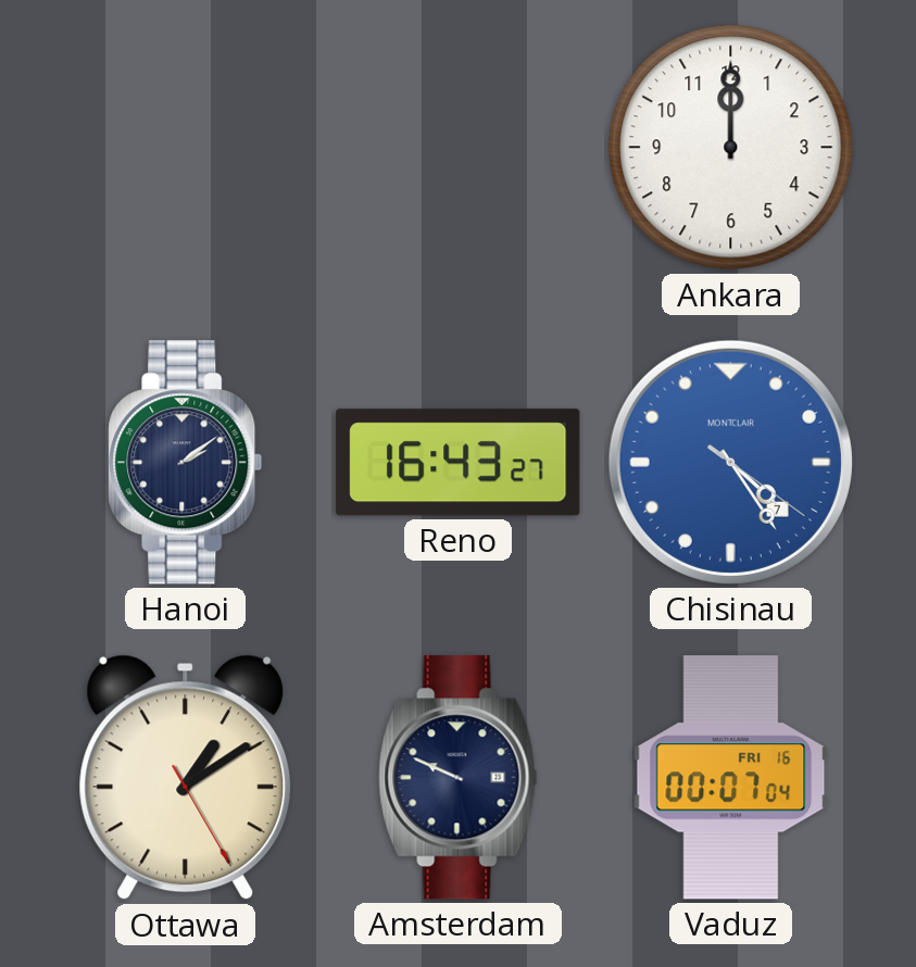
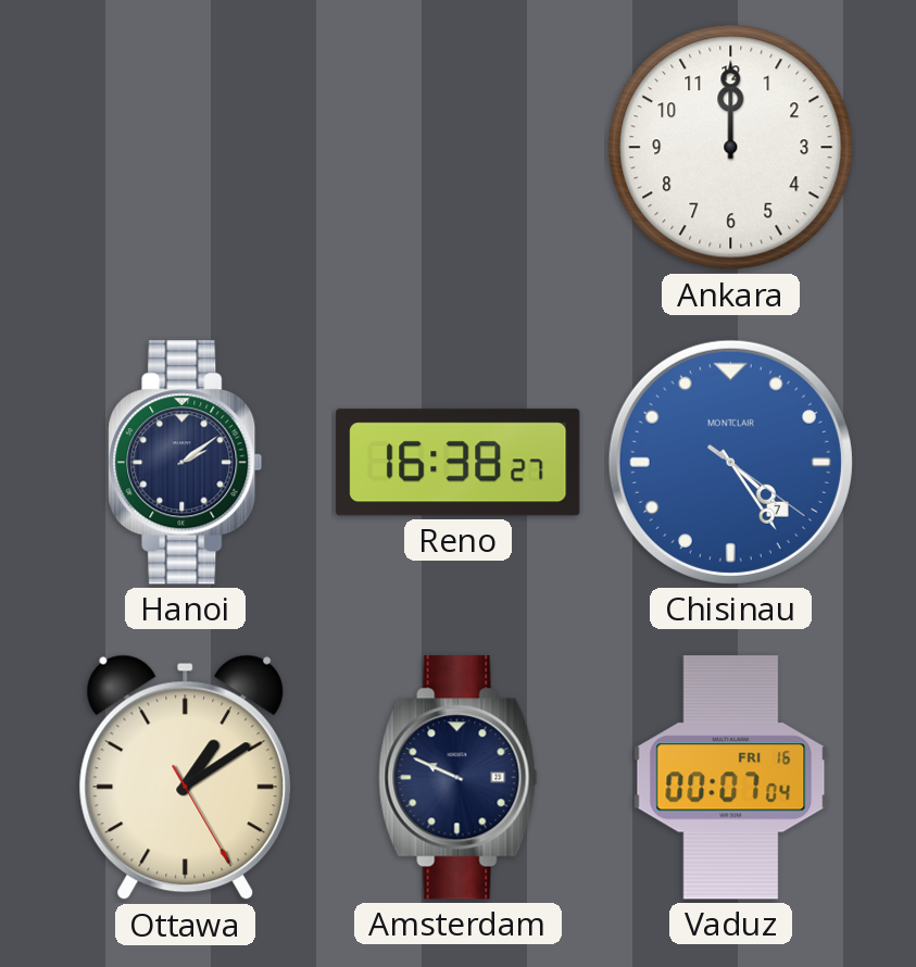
Reno: 16:43 -> 16:38 (459, 463)
